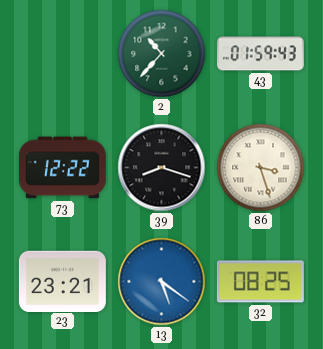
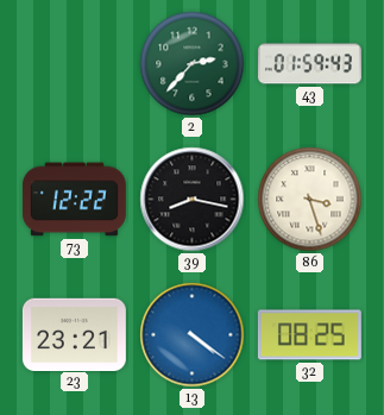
2: 10:37 -> 2:37 (193, 64)
39: 8:18 -> 8:17 (193, 200)
13: 5:21 -> 4:21 (193, 335)
